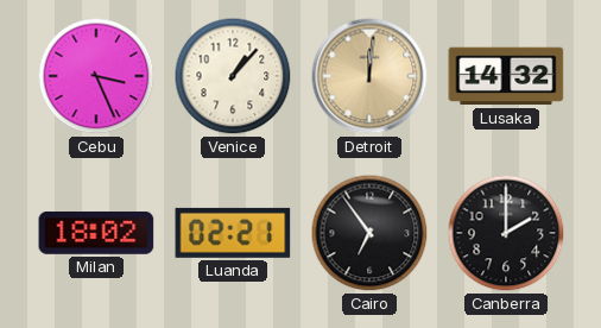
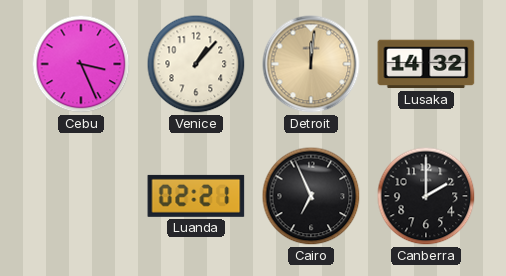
Milan: 18:02 -> none (96, 233)
Cairo: 6:54 -> 6:56 (311, 196)
